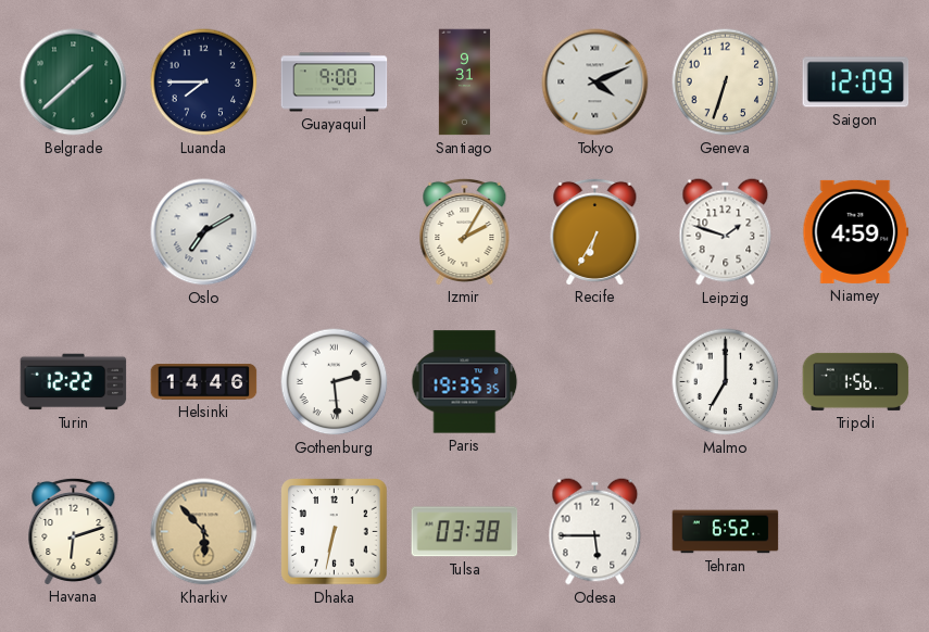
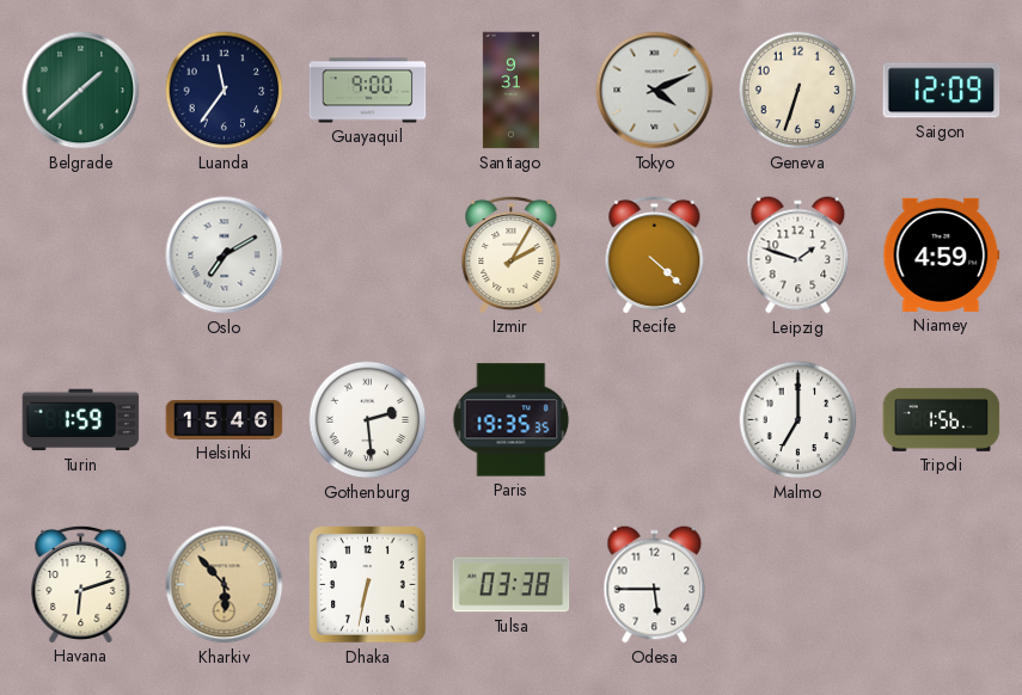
Luanda: 7:45 -> 11:36 (225, 91)
Recife: 6:35 -> 4:22 (655, 254)
Turin: 12:22 -> 1:59 (81, 420)
Helsinki: 14:46 -> 15:46 (225, 419)
Tehran: 6:52 -> none (726, 532)
